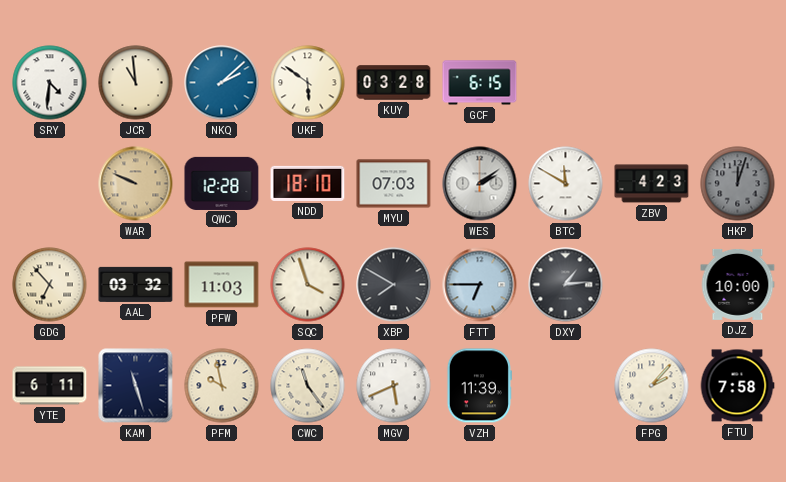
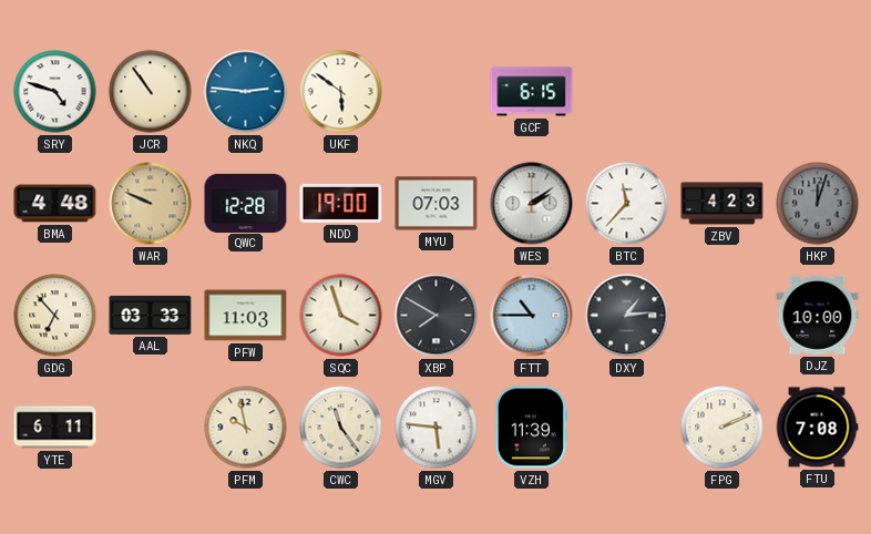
SRY: 4:31 -> 4:48 (55, 92)
JCR: 10:59 -> 10:54 (151, 92)
NKQ: 2:08 -> 2:46 (246, 92)
KUY: 03:28 -> none (394, 83)
BMA: none -> 4:48 (55, 204)
NDD: 18:10 -> 19:00 (341, 203)
BTC: 11:50 -> 11:37 (627, 204)
AAL: 03:32 -> 03:33 (151, 315)
FTT: 6:45 -> 10:45 (532, 316)
KAM: 11:27 -> none (136, 386)
MGV: 5:41 -> 5:46 (437, 428)
FPG: 2:07 -> 2:11 (723, 428)
FTU: 7:58 -> 7:08 (817, 428)
